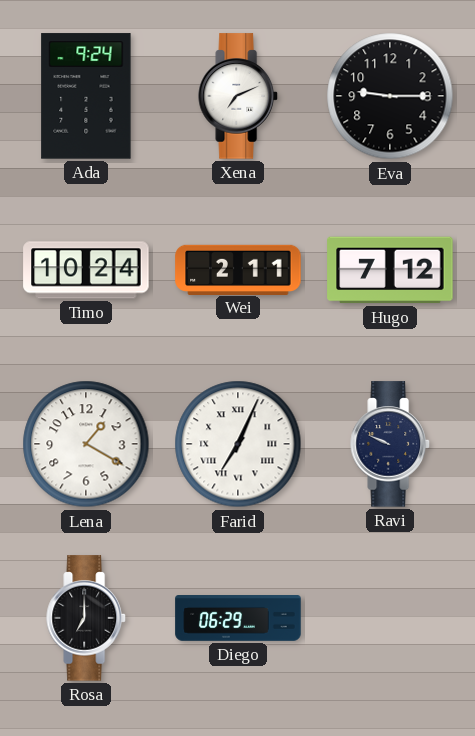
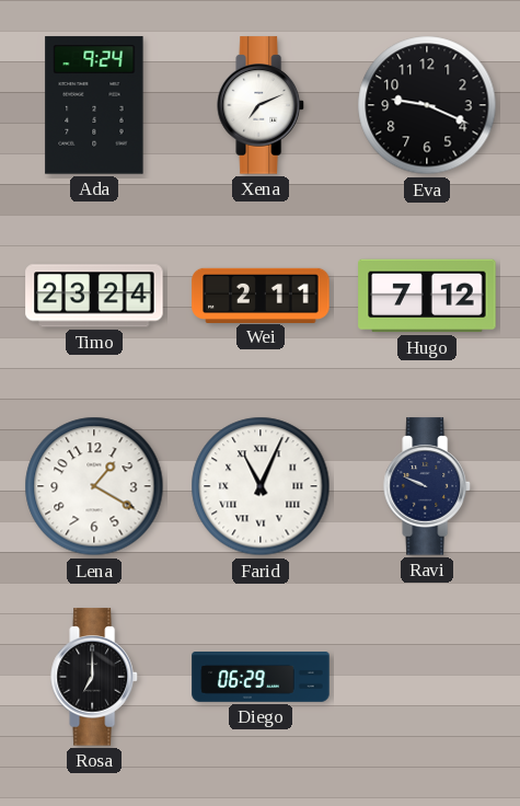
Eva: 9:15 -> 9:19 (427, 105)
Timo: 10:24 -> 23:24 (94, 296)
Farid: 7:04 -> 11:04 (261, 486)
